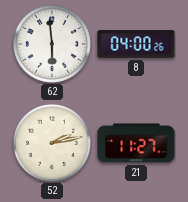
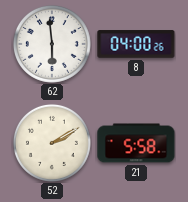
52: 2:13 -> 2:10 (52, 143)
21: 11:27 -> 5:58 (136, 143)
